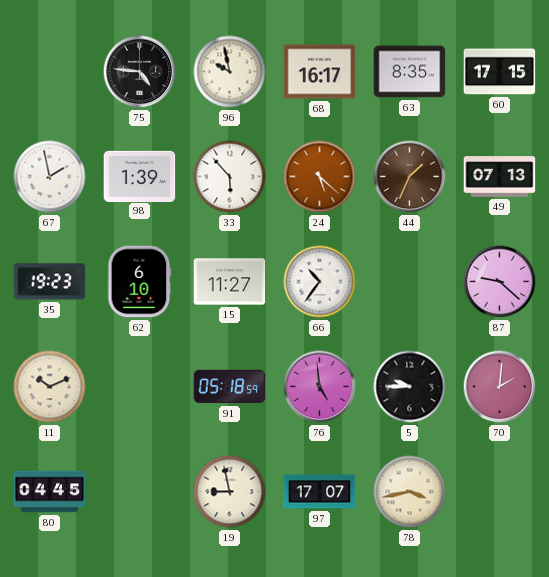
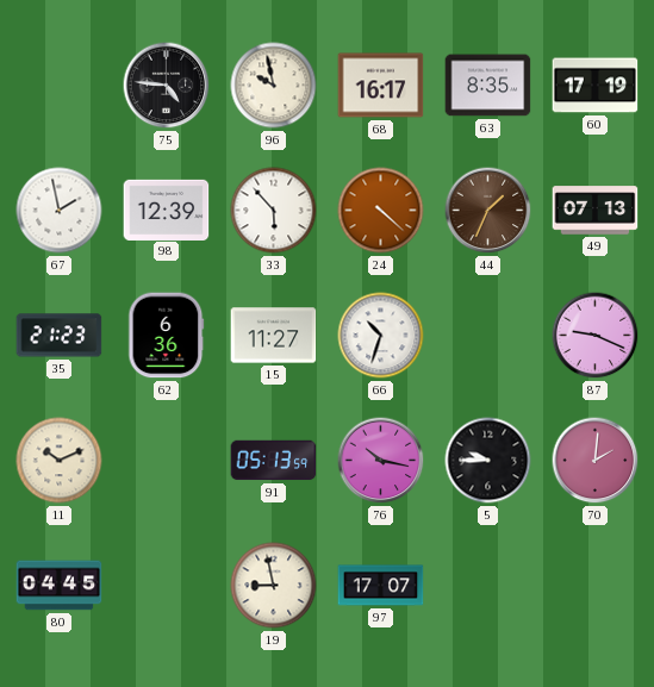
60: 17:15 -> 17:19 (596, 86)
98: 1:39 -> 12:39 (167, 210)
24: 5:22 -> 4:22 (381, 211)
35: 19:23 -> 21:23 (60, 336)
62: 6:10 -> 6:36 (167, 336)
66: 10:36 -> 10:33 (381, 336)
87: 9:22 -> 9:19 (596, 336)
91: 05:18 -> 05:13 (274, 461)
76: 4:59 -> 10:17 (381, 461)
78: 3:43 -> none (410, 492)
